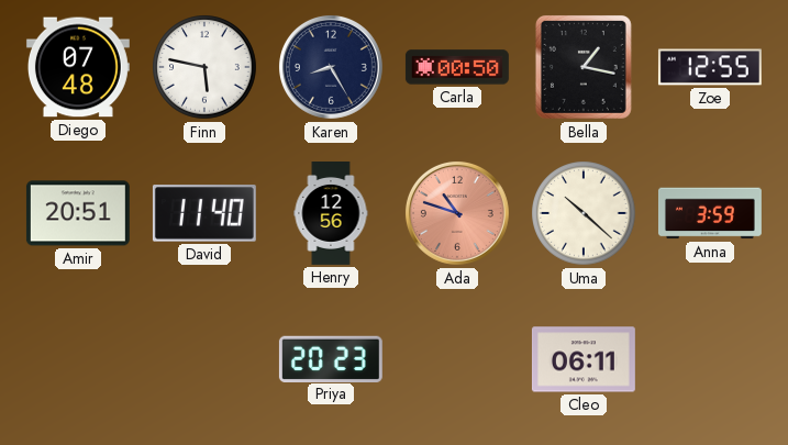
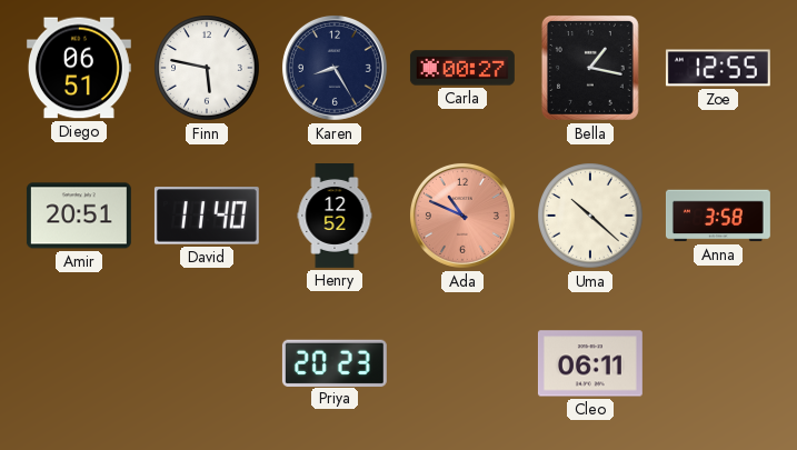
Diego: 07:48 -> 06:51 (79, 68)
Carla: 00:50 -> 00:27 (462, 68)
Henry: 12:56 -> 12:52 (335, 217)
Ada: 10:48 -> 10:49 (462, 216)
Anna: 3:59 -> 3:58 (718, 216)
